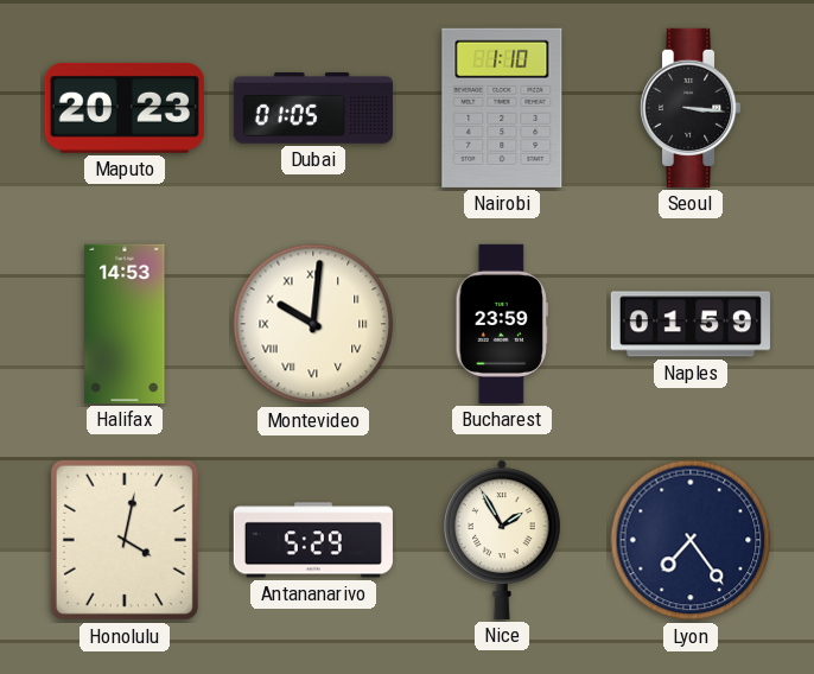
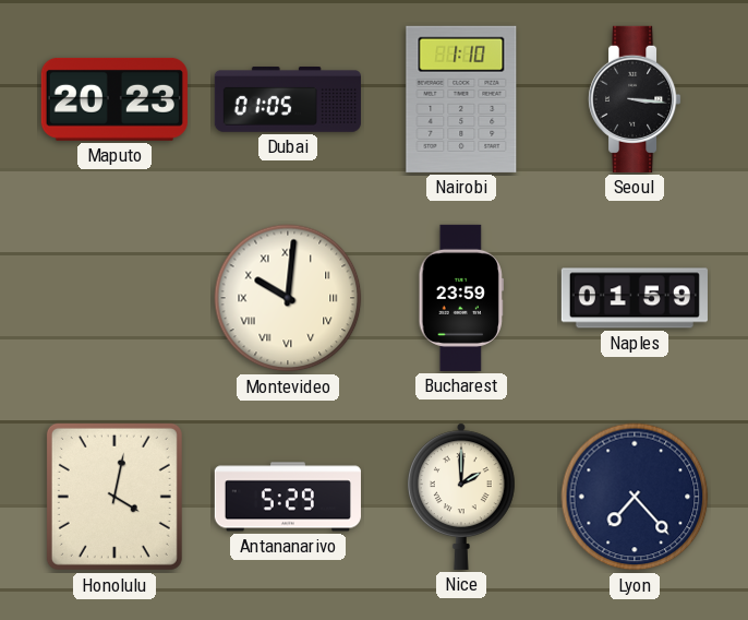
Halifax: 14:53 -> none (125, 324)
Nice: 1:55 -> 2:00 (461, 497)
Lyon: 7:24 -> 7:23 (635, 497)
